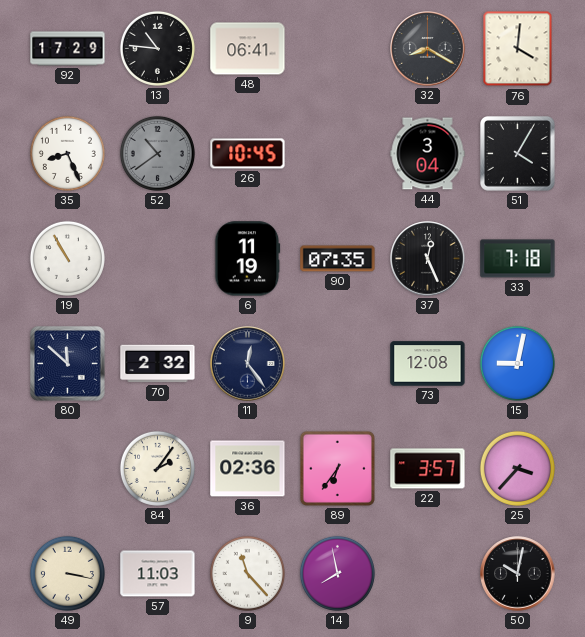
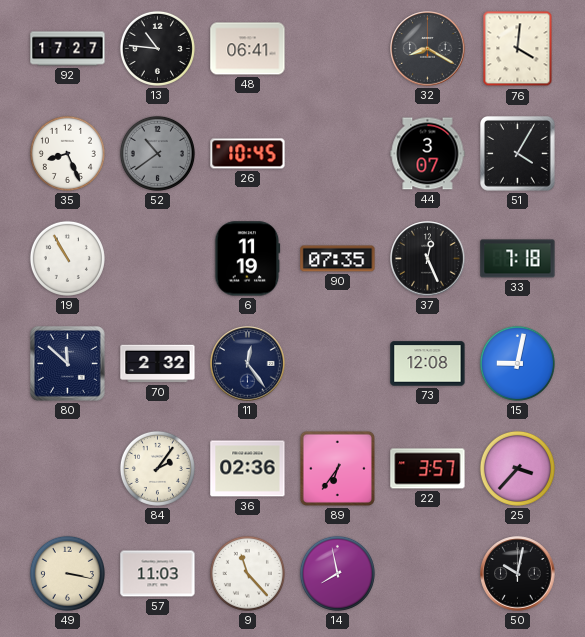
92: 17:29 -> 17:27 (68, 49)
44: 3:04 -> 3:07 (428, 154)
